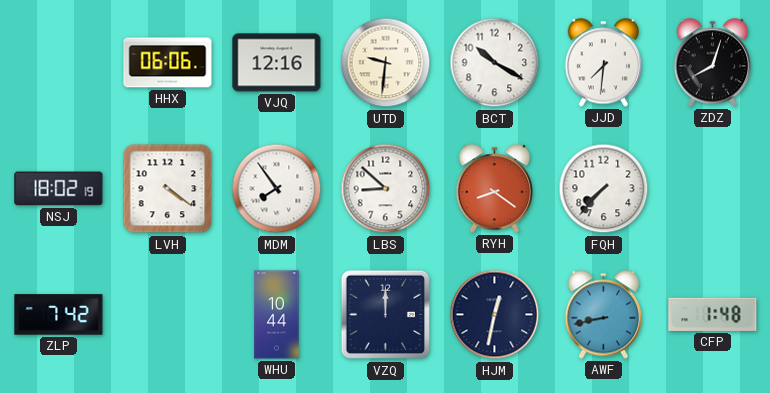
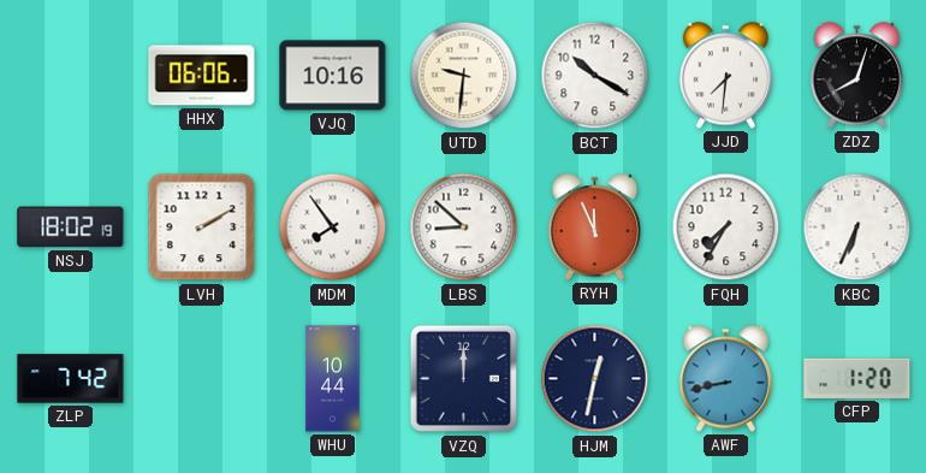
VJQ: 12:16 -> 10:16 (333, 76)
LVH: 4:21 -> 2:10 (202, 227)
RYH: 8:21 -> 11:56 (595, 227)
FQH: 7:37 -> 7:35 (726, 227)
KBC: none -> 6:34 (857, 227)
CFP: 1:48 -> 1:20 (857, 378)
